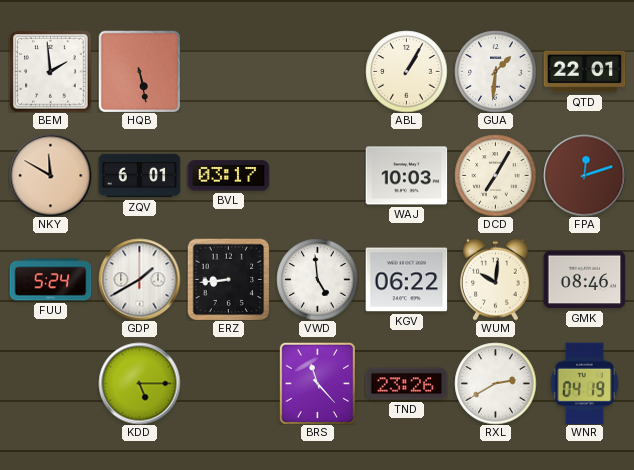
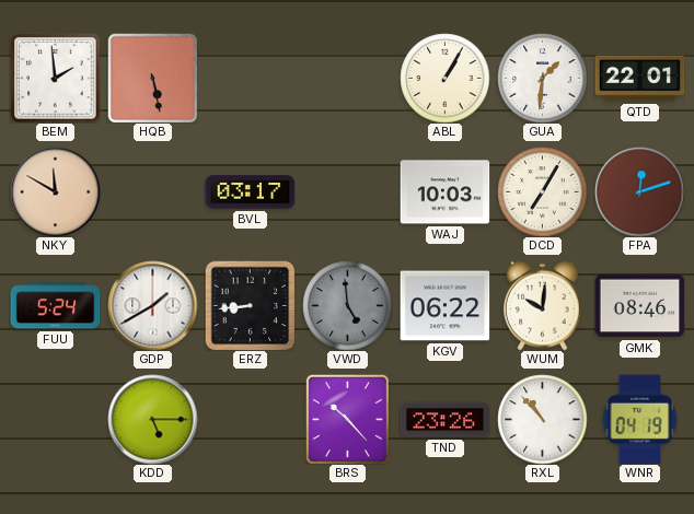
ZQV: 6:01 -> none (139, 176)
VWD dial: white -> grey (347, 305)
BRS: 11:23 -> 10:23 (347, 419)
RXL: 2:40 -> 10:53 (542, 419)
